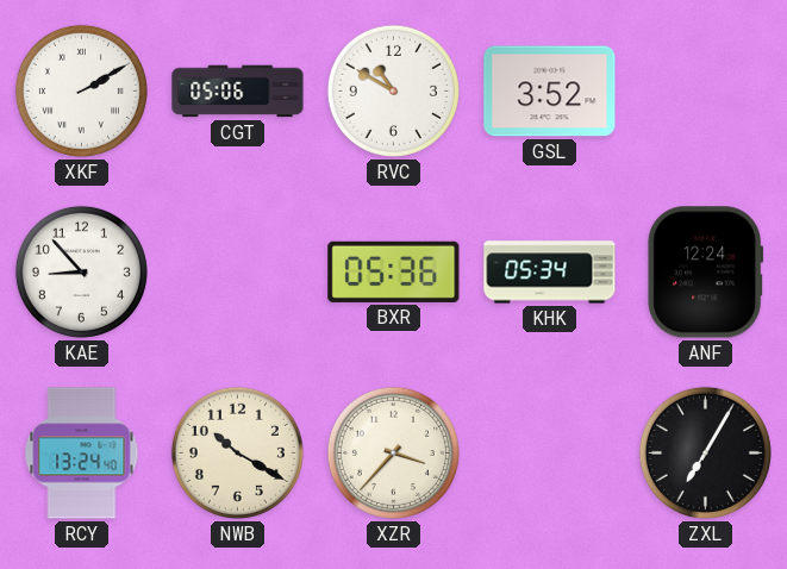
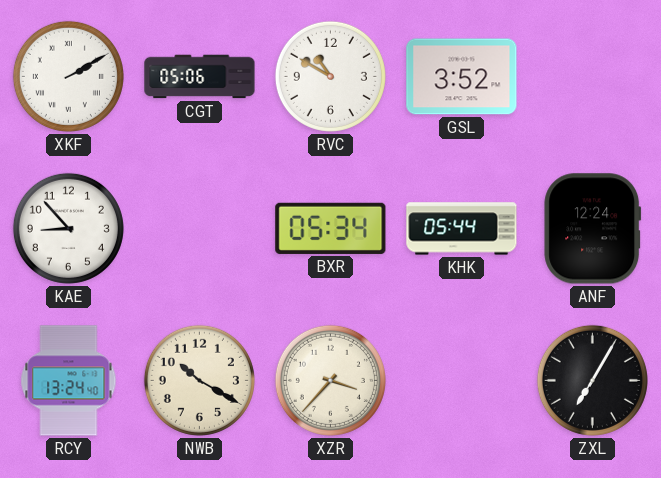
BXR: 05:36 -> 05:34 (331, 228)
KHK: 05:34 -> 05:44 (462, 229)
